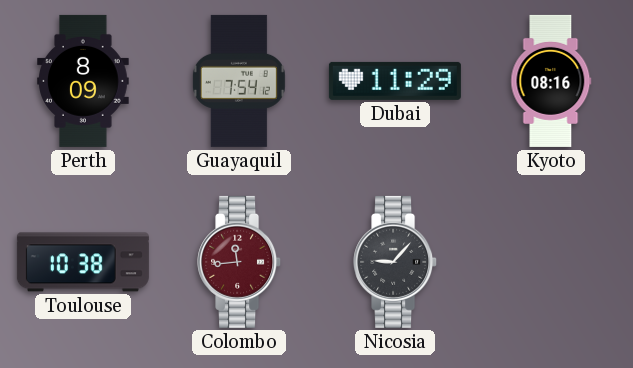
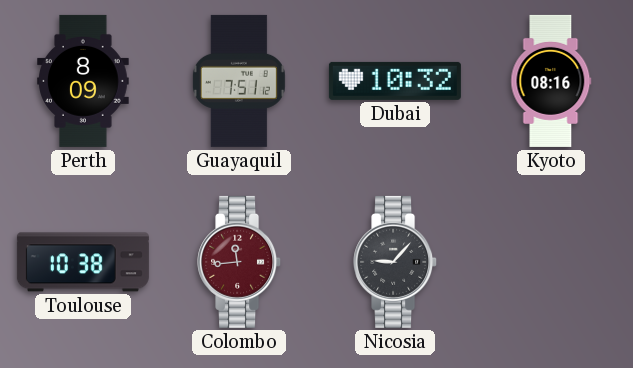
Guayaquil: 7:54 -> 7:51 (239, 81)
Dubai: 11:29 -> 10:32 (395, 81)
